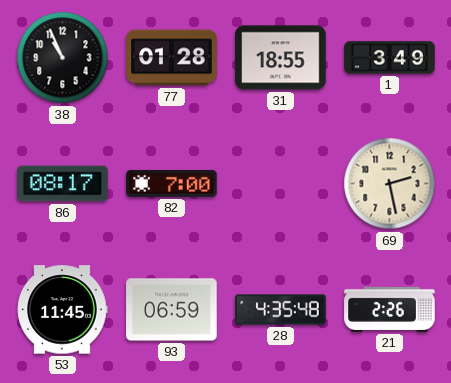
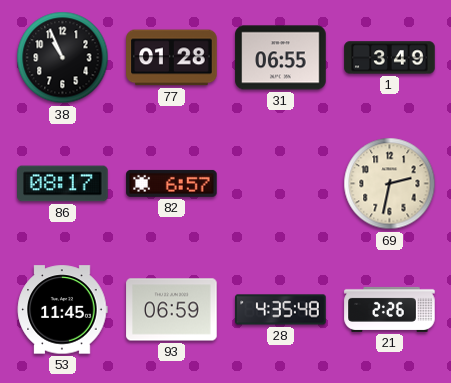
31: 18:55 -> 06:55 (281, 58)
82: 7:00 -> 6:57 (172, 183)
69: 2:28 -> 2:32 (390, 184)
